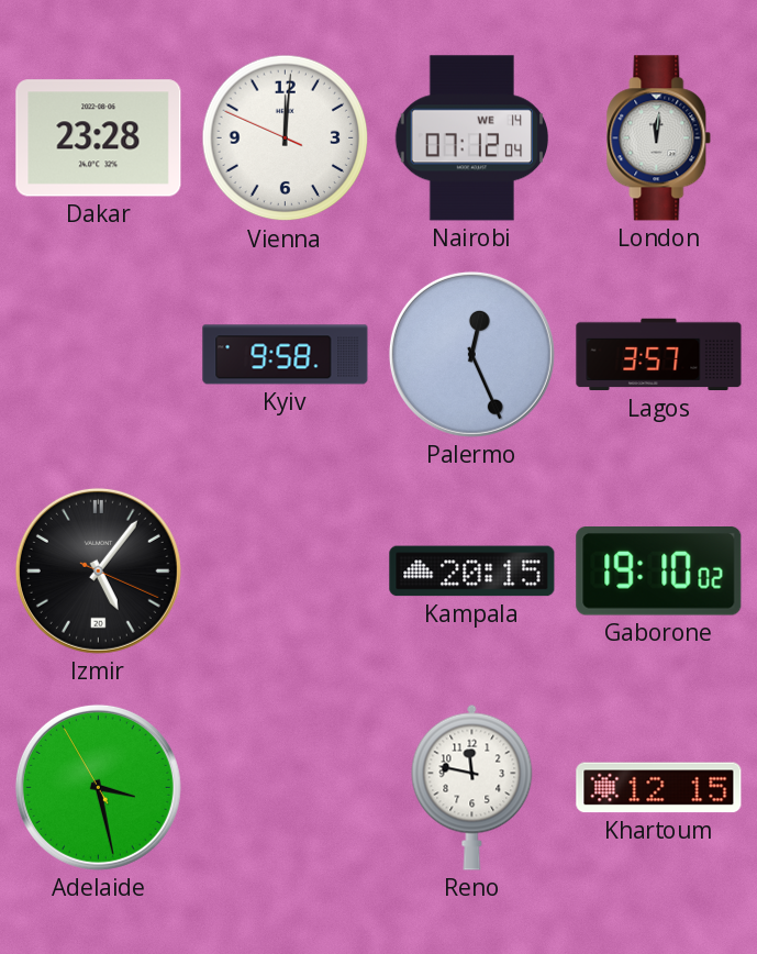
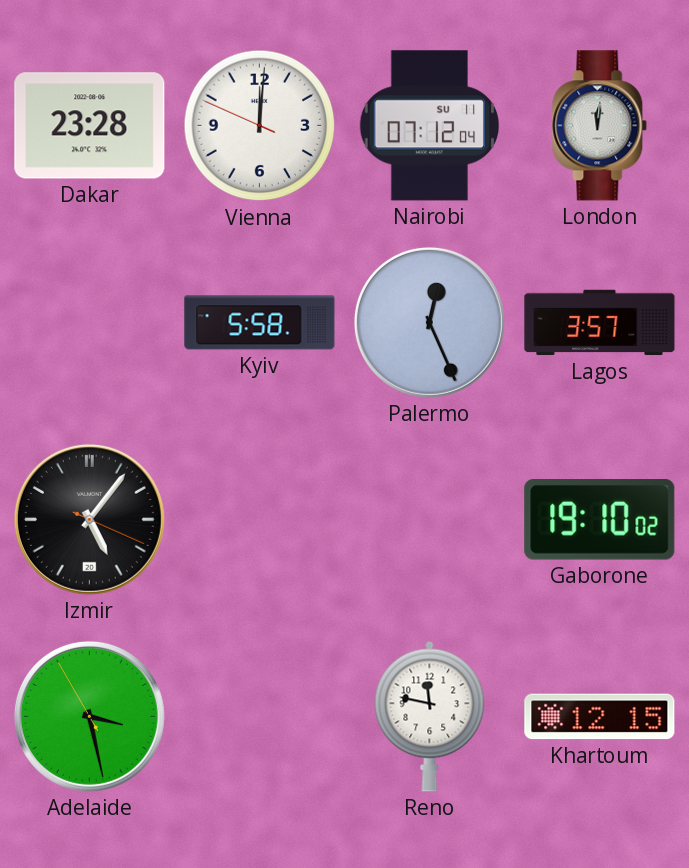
Nairobi date: WE 14 -> SU 11 (430, 126)
Kyiv: 9:58 -> 5:58 (260, 323)
Kampala: 20:15 -> none (472, 572)
